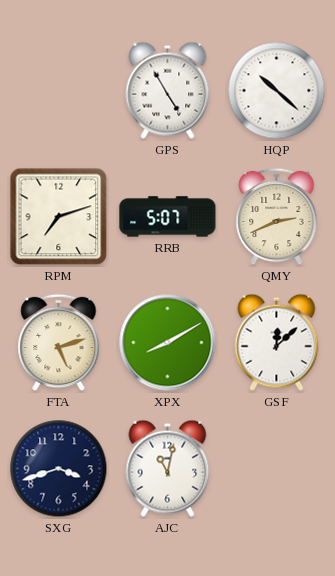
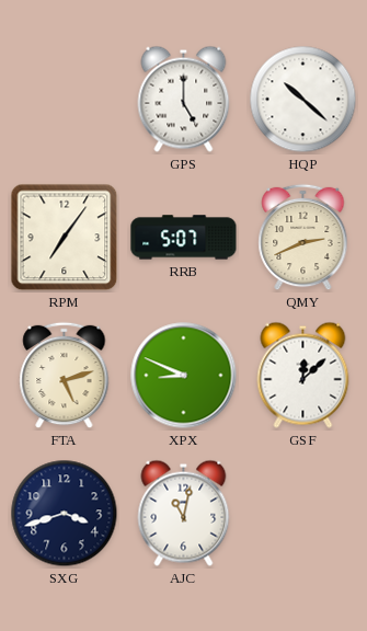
GPS: 4:55 -> 5:00 (184, 99)
RPM: 7:12 -> 7:06 (65, 238)
XPX: 8:10 -> 8:49 (184, 376)
